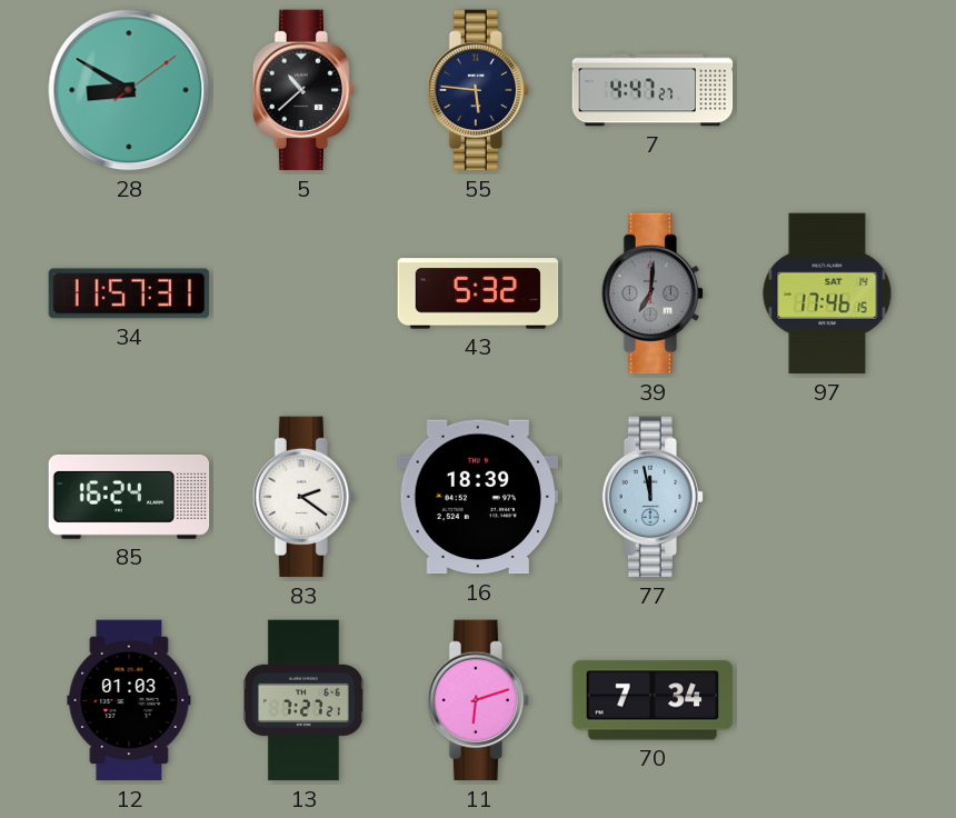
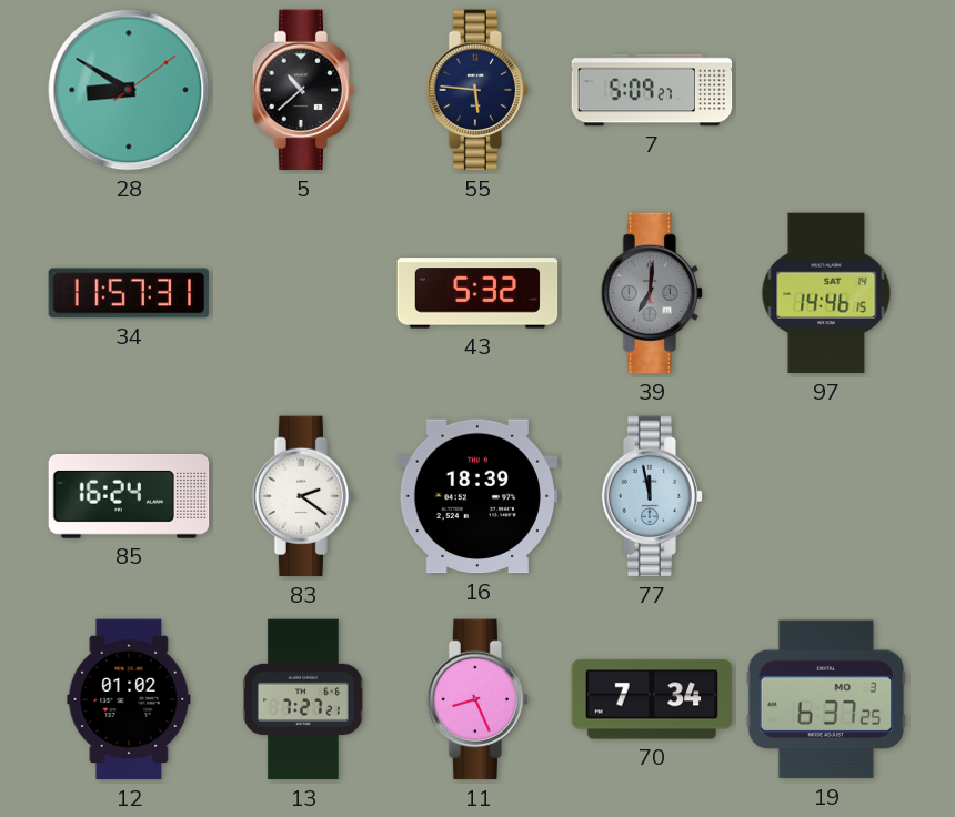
7: 4:47 -> 5:09 (652, 90)
97: 17:46 -> 14:46 (826, 293)
12: 01:03 -> 01:02 (129, 699)
11: 6:12 -> 8:26 (477, 699)
19: none -> 6:37 (826, 699)
